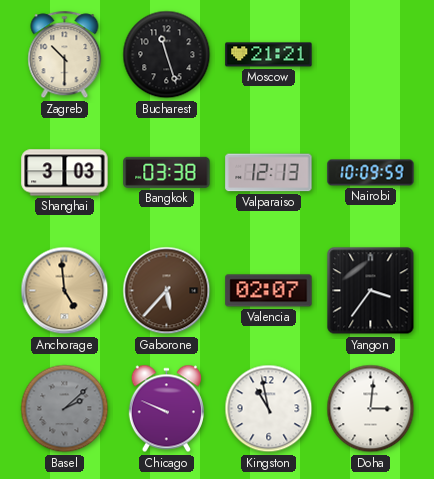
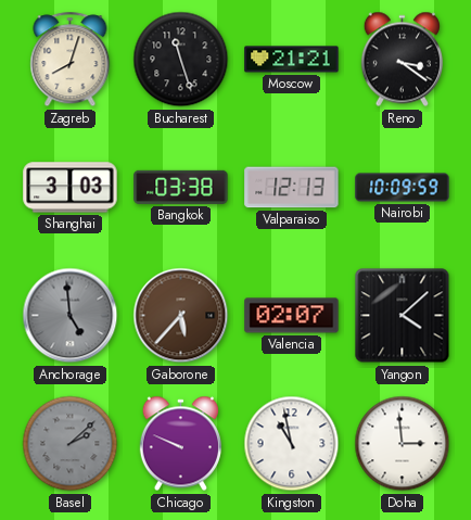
Zagreb: 10:30 -> 8:03 (71, 60)
Reno: none -> 3:21 (402, 60)
Anchorage dial: champagne -> grey (71, 316)
Yangon: 3:36 -> 4:08 (403, 316)
Doha: 3:01 -> 2:59 (403, 444)
